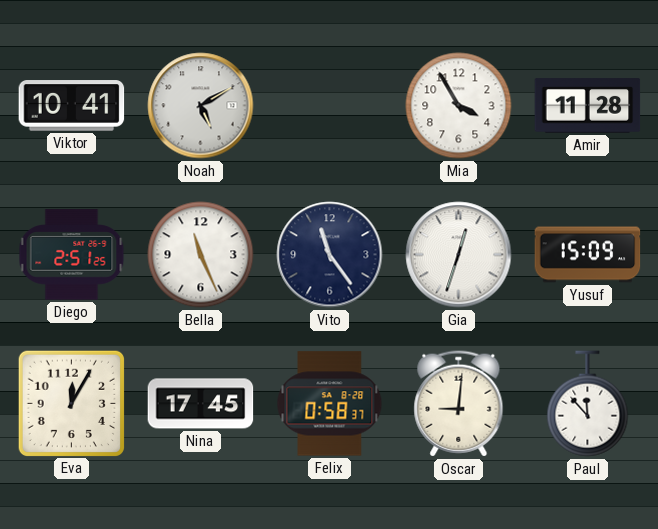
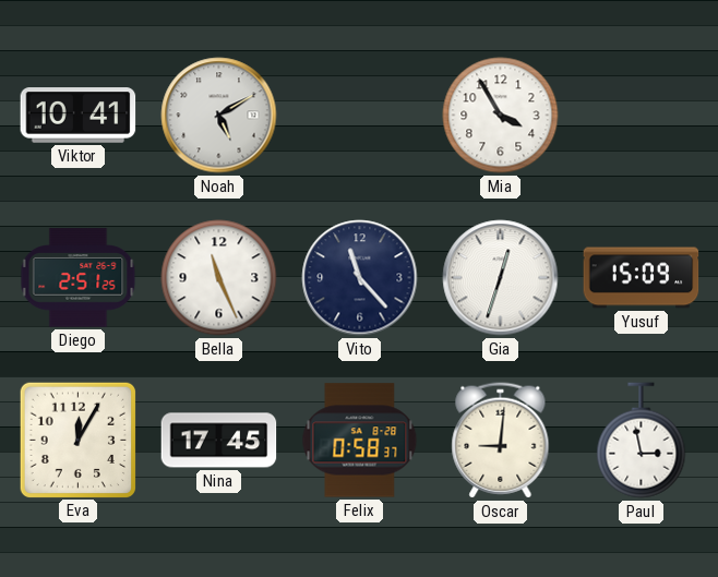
Amir: 11:28 -> none (588, 106)
Vito: 11:24 -> 11:23 (360, 278)
Paul: 11:53 -> 2:58 (642, 441)
